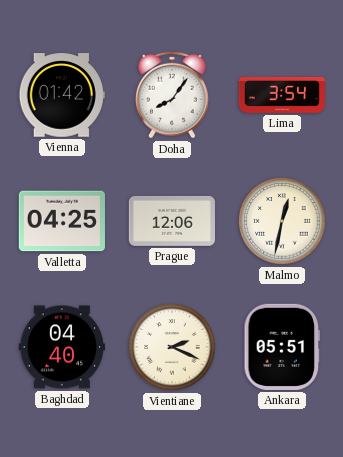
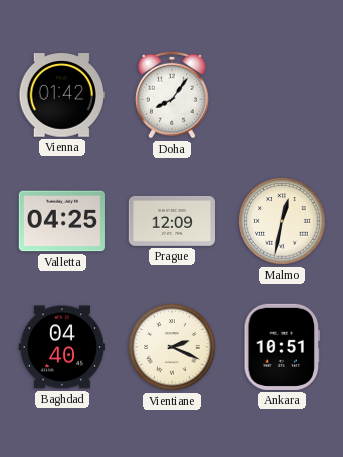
Lima: 3:54 -> none (281, 95)
Prague: 12:06 -> 12:09 (171, 221)
Ankara: 05:51 -> 10:51 (282, 347)
